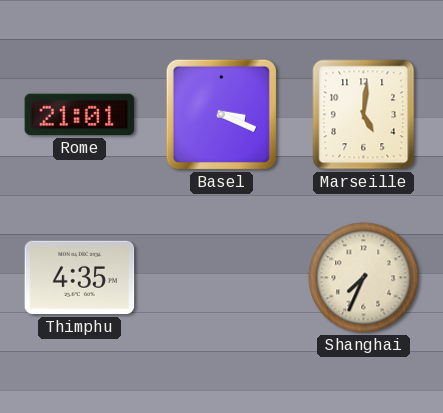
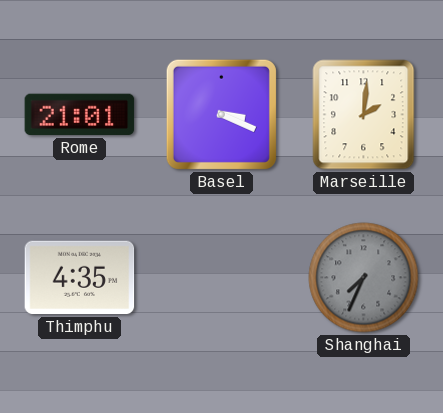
Marseille: 5:01 -> 2:01 (364, 115)
Shanghai dial: cream -> grey (364, 278)
